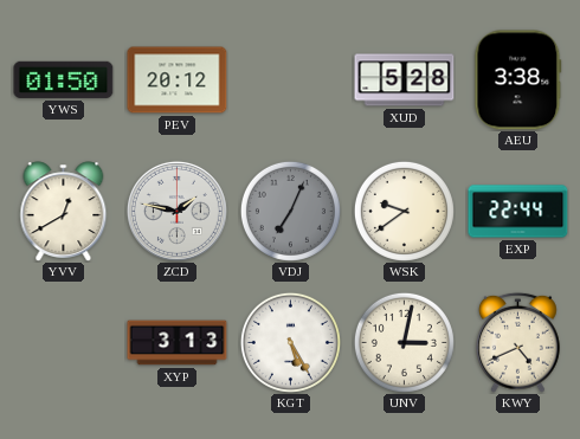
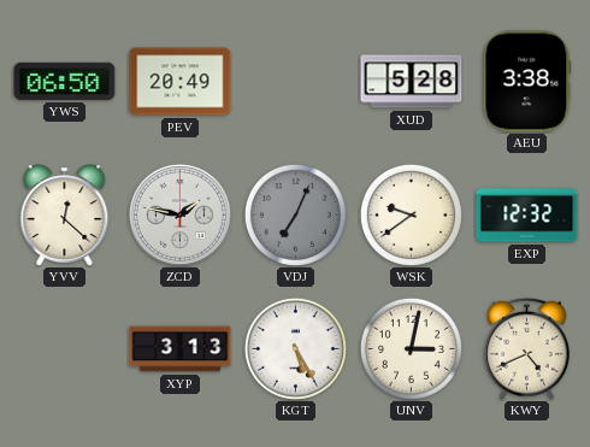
YWS: 01:50 -> 06:50 (65, 81)
PEV: 20:12 -> 20:49 (181, 82)
YVV: 12:40 -> 12:22 (65, 216)
EXP: 22:44 -> 12:32 (527, 216)
